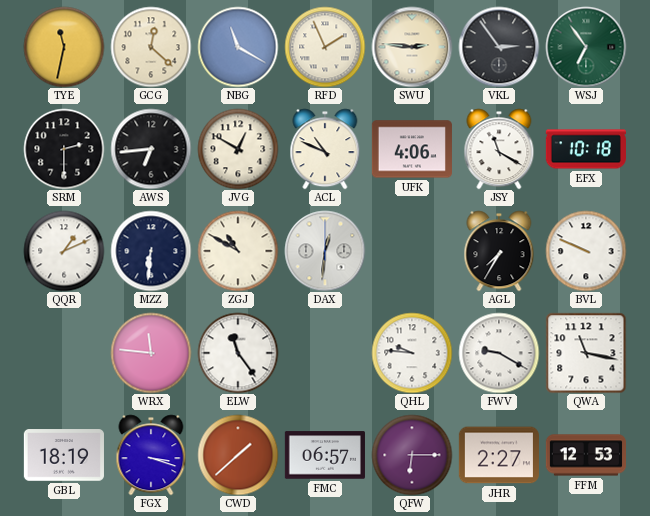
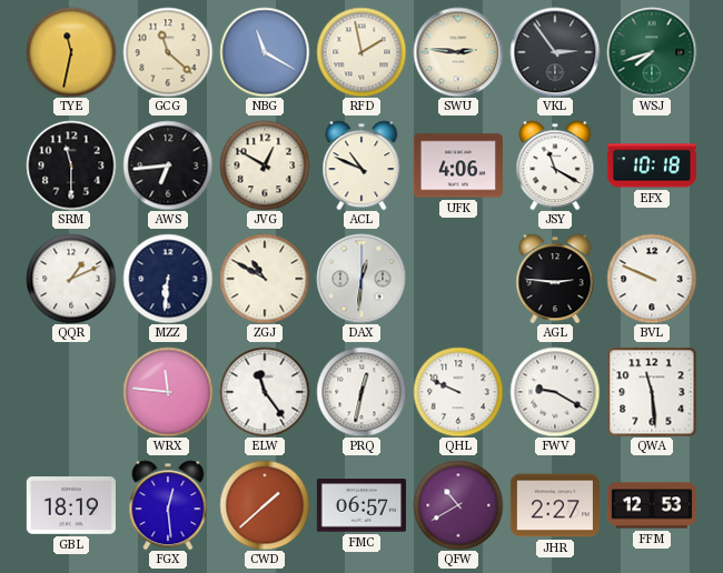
GCG: 12:22 -> 11:22 (168, 52)
RFD: 1:56 -> 1:58 (361, 52)
WSJ: 6:54 -> 7:42 (652, 52)
SRM: 2:30 -> 11:30 (71, 165)
AGL: 7:35 -> 2:46 (555, 279)
PRQ: none -> 12:32 (361, 392)
QHL: 9:46 -> 9:49 (458, 392)
QWA: 11:17 -> 11:29 (652, 392)
FGX: 3:18 -> 12:29 (168, 505)
QFW: 6:15 -> 10:40 (458, 505)
